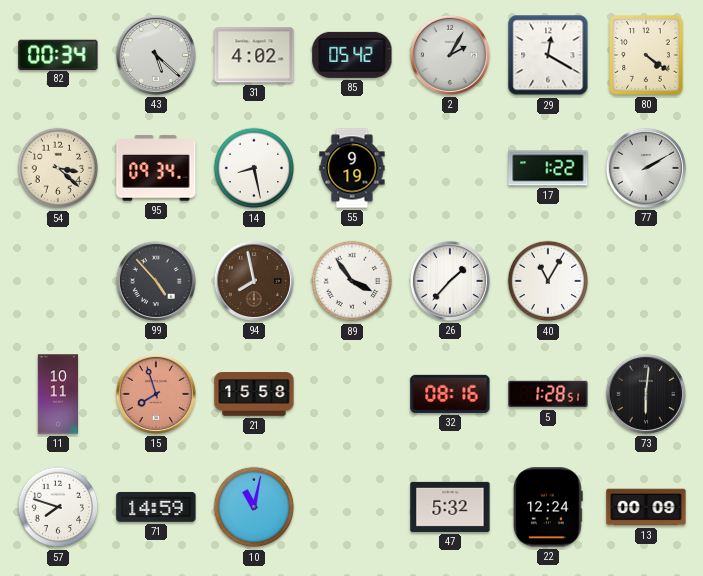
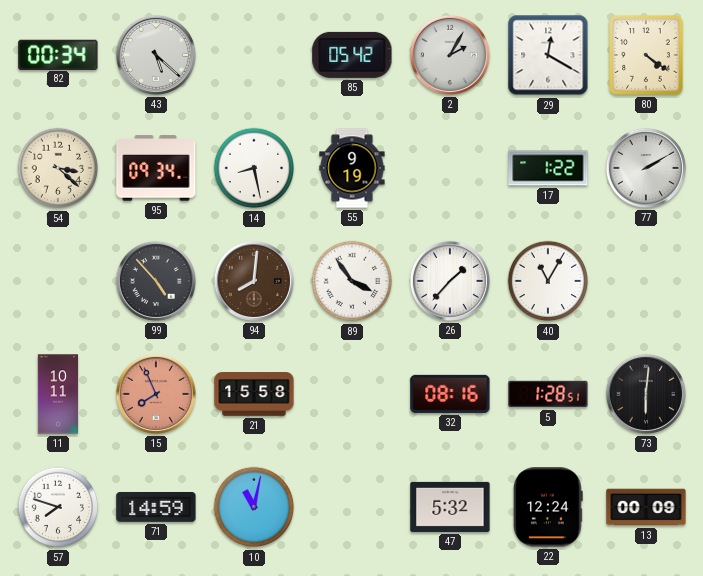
31: 4:02 -> none (254, 55)
94: 7:58 -> 8:01 (254, 281)
15: 7:57 -> 7:56 (156, 394)
